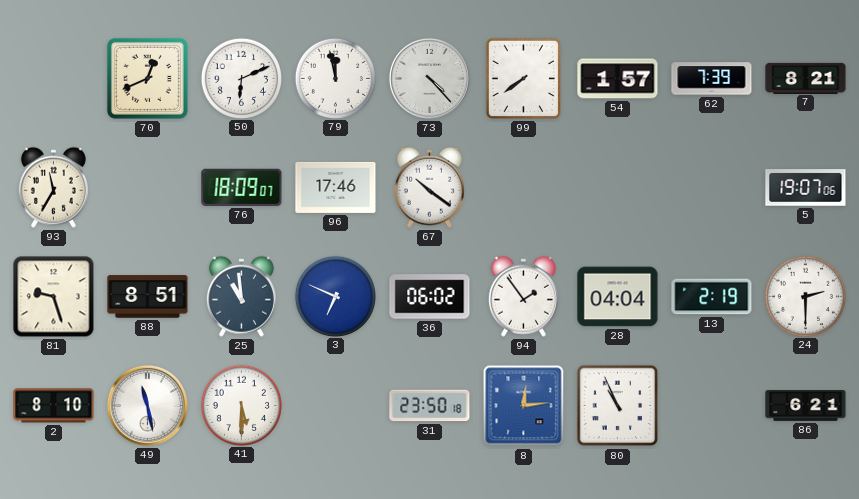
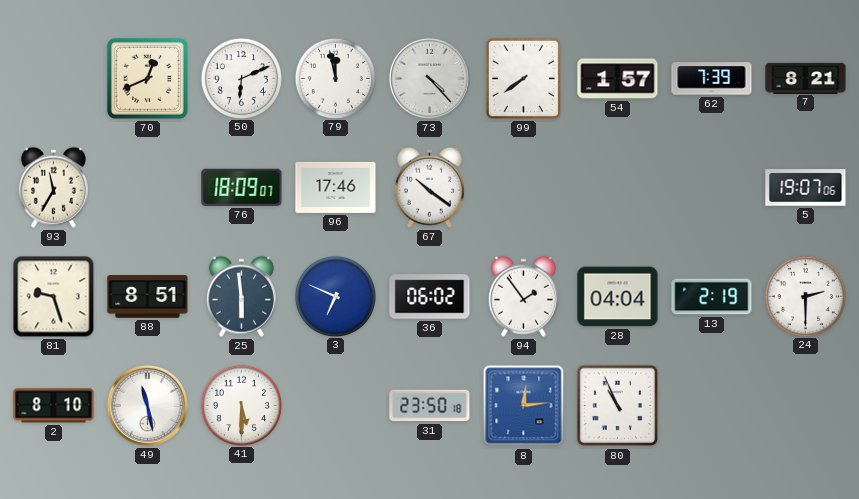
25: 10:59 -> 5:59 (241, 296)
86: 6:21 -> none (806, 406)
